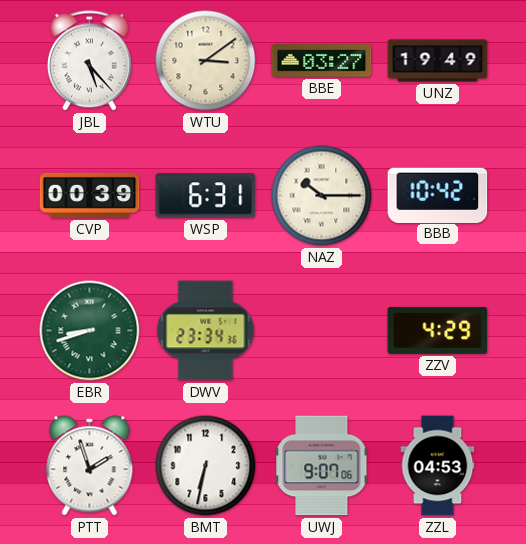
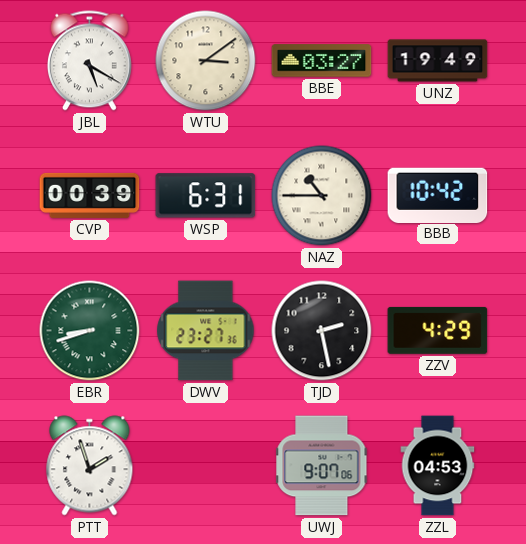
JBL: 5:23 -> 5:20 (89, 61)
NAZ: 10:15 -> 10:45 (322, 196)
DWV: 23:34 -> 23:27 (206, 331)
TJD: none -> 2:28 (322, 331)
BMT: 6:32 -> none (206, 466)
